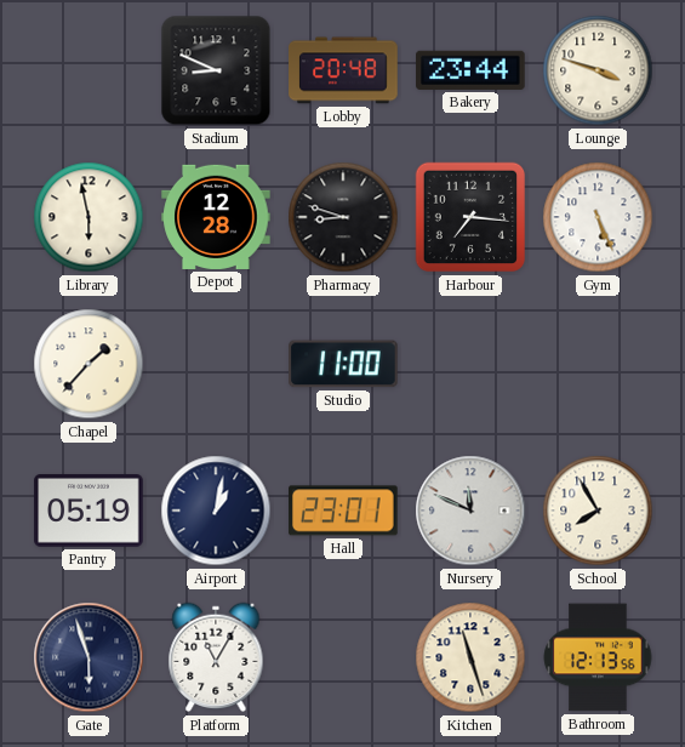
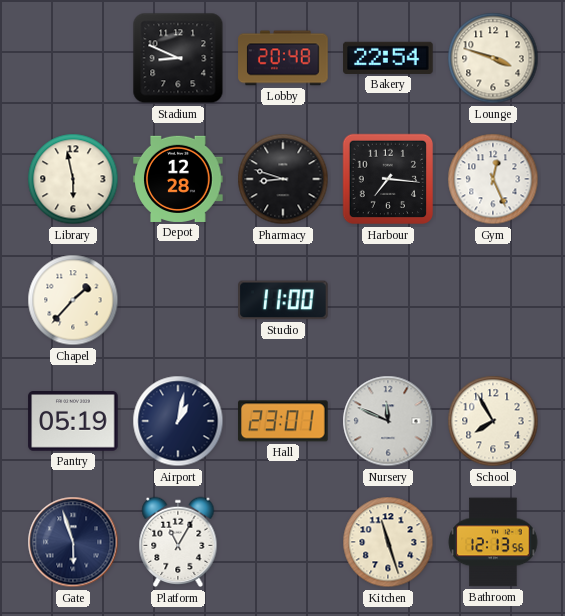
Bakery: 23:44 -> 22:54 (388, 58)
Gym: 5:26 -> 12:26 (493, 179)
